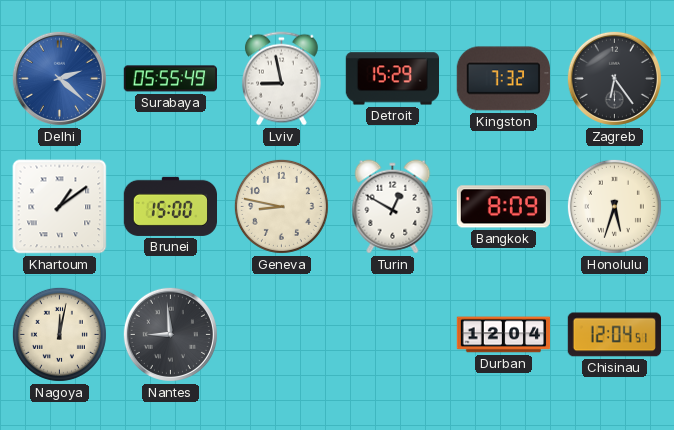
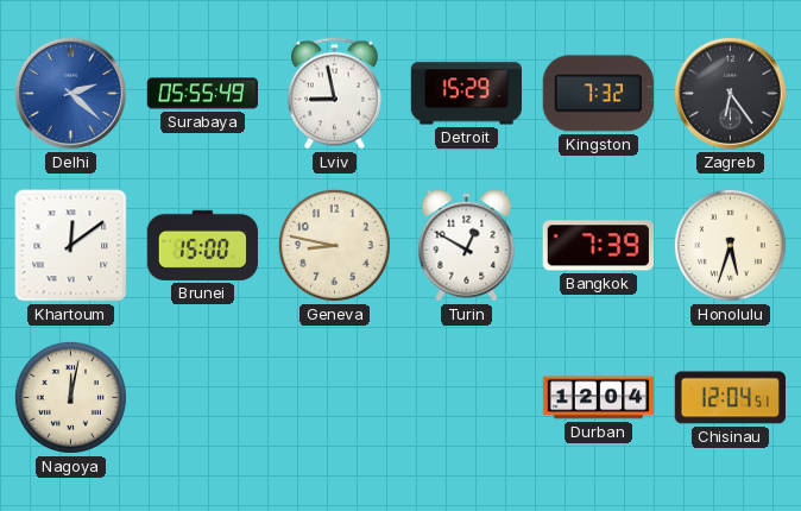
Khartoum: 1:09 -> 12:09 (71, 246)
Bangkok: 8:09 -> 7:39 (598, 246)
Nantes: 8:59 -> none (170, 334)
